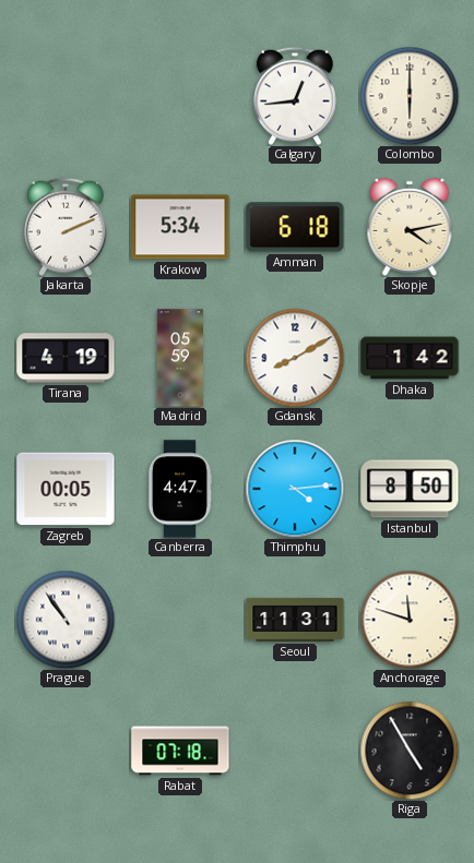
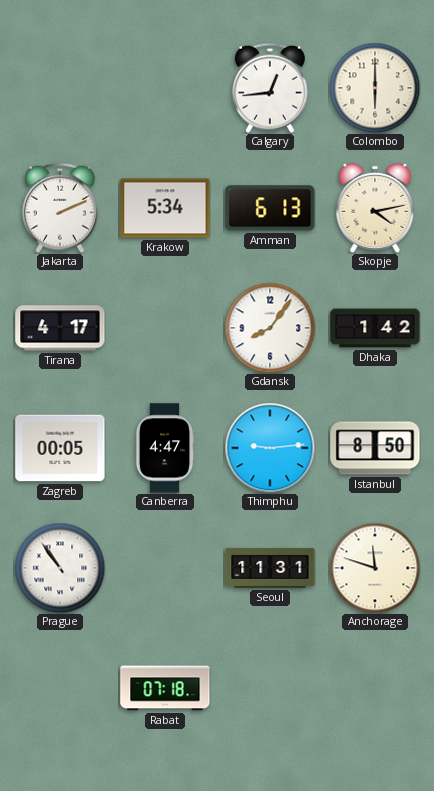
Amman: 6:18 -> 6:13 (270, 208)
Tirana: 4:19 -> 4:17 (60, 328)
Madrid: 05:59 -> none (180, 358)
Gdansk: 8:10 -> 8:06 (270, 328)
Thimphu: 4:14 -> 9:14 (270, 448)
Riga: 4:55 -> none (410, 751)
